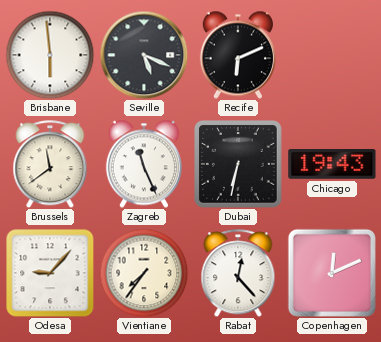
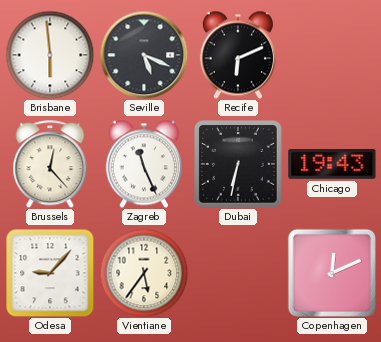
Brussels: 11:39 -> 12:23 (50, 164)
Vientiane: 7:36 -> 5:36 (144, 273)
Rabat: 12:23 -> none (238, 273)
